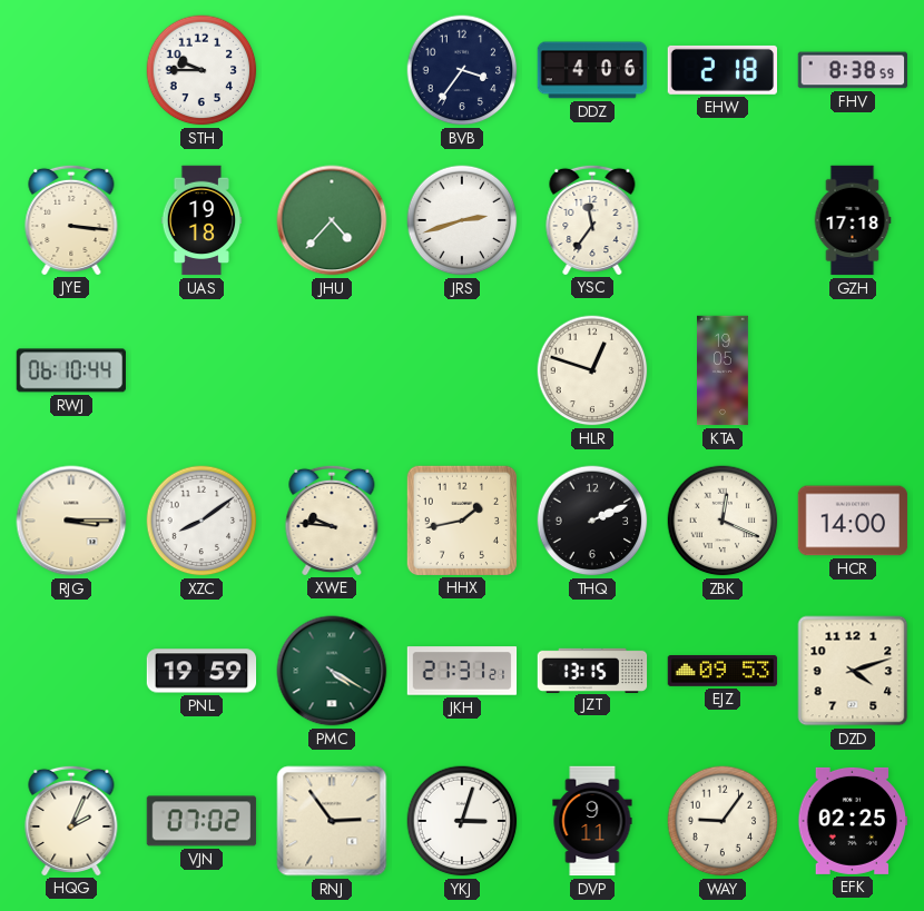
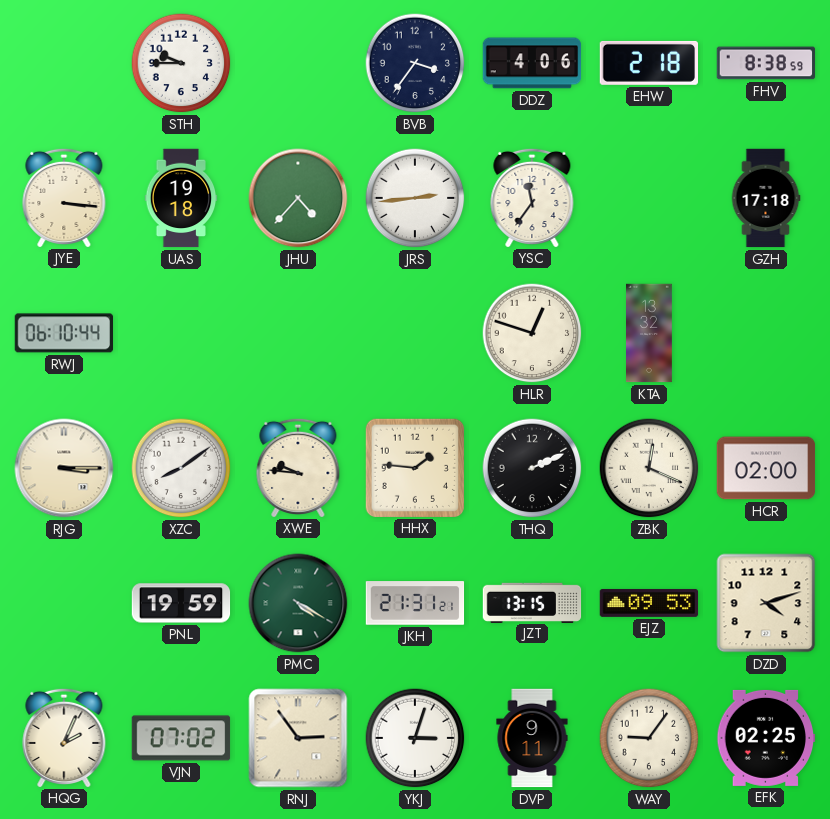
JRS: 2:42 -> 2:44 (415, 198)
KTA: 19:05 -> 13:32 (650, 333)
HHX: 1:43 -> 1:46 (414, 467)
HCR: 14:00 -> 02:00 (766, 468)
